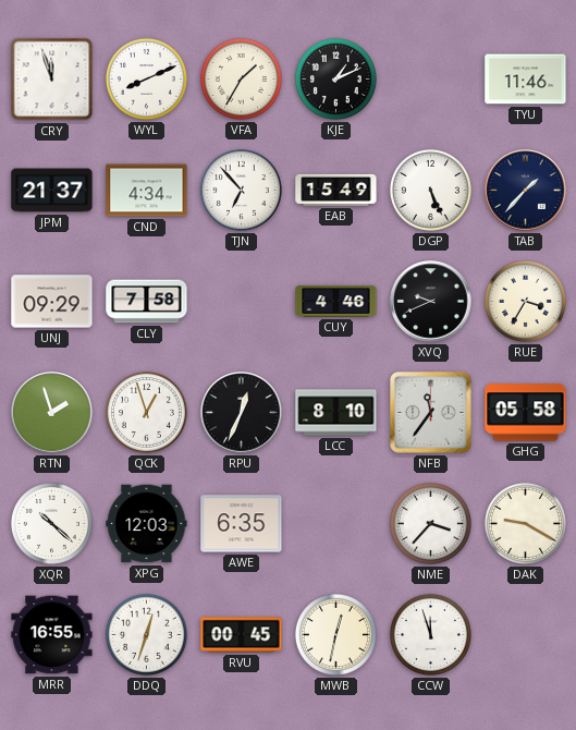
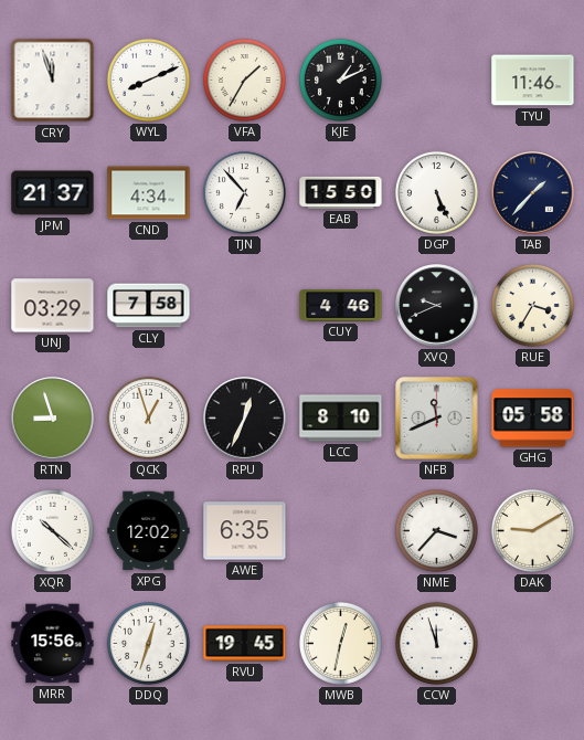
EAB: 15:49 -> 15:50 (341, 192)
UNJ: 09:29 -> 03:29 (53, 306)
RTN: 1:57 -> 8:57 (53, 419)
NFB: 11:36 -> 11:41 (437, 419)
XPG: 12:03 -> 12:02 (149, 531)
DAK: 9:20 -> 9:10 (532, 530)
MRR: 16:55 -> 15:56 (53, 644)
RVU: 00:45 -> 19:45 (245, 644)
